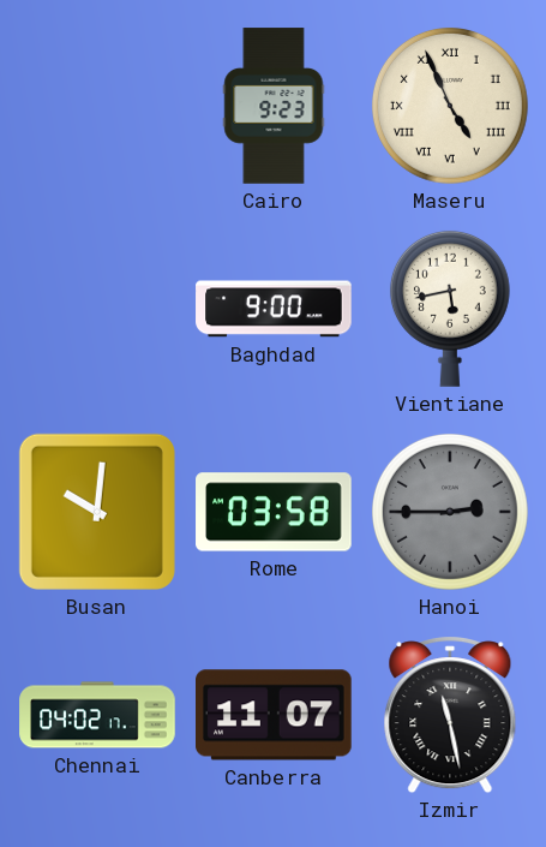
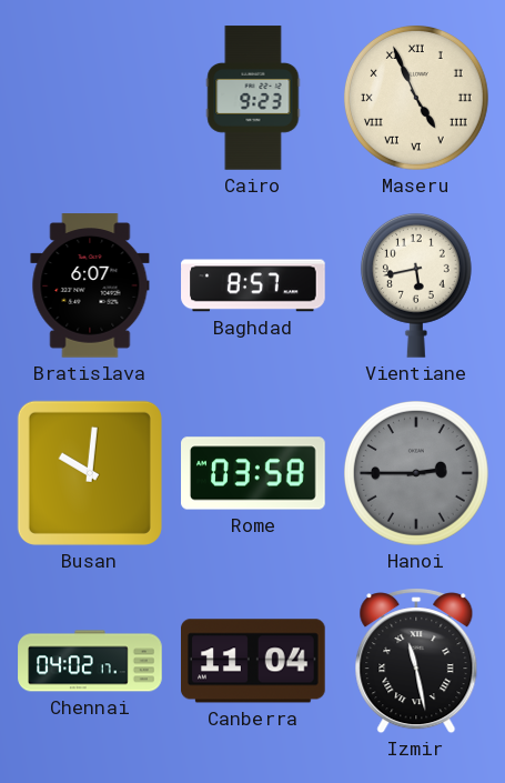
Bratislava: none -> 6:07 (90, 285)
Baghdad: 9:00 -> 8:57 (253, 285)
Canberra: 11:07 -> 11:04 (254, 661)
